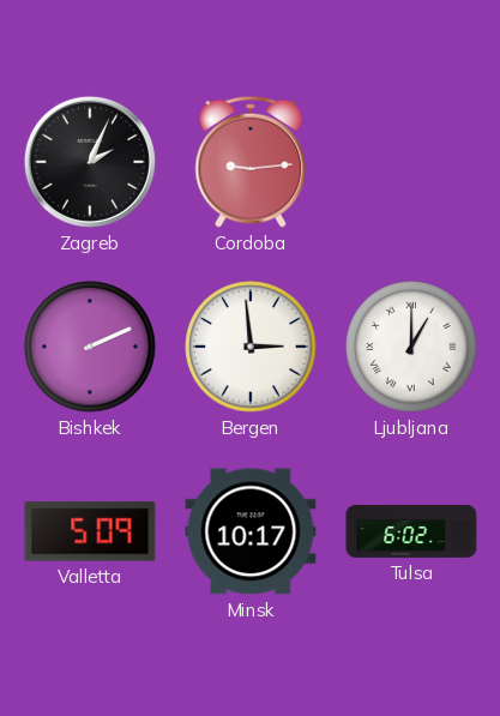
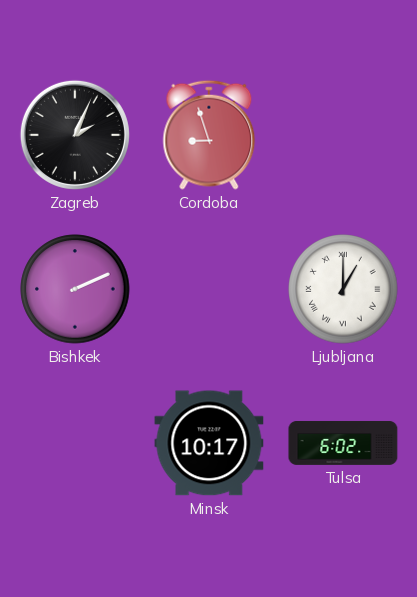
Cordoba: 9:14 -> 8:57 (209, 135)
Bergen: 2:59 -> none (251, 347)
Valletta: 5:09 -> none (90, 531)
